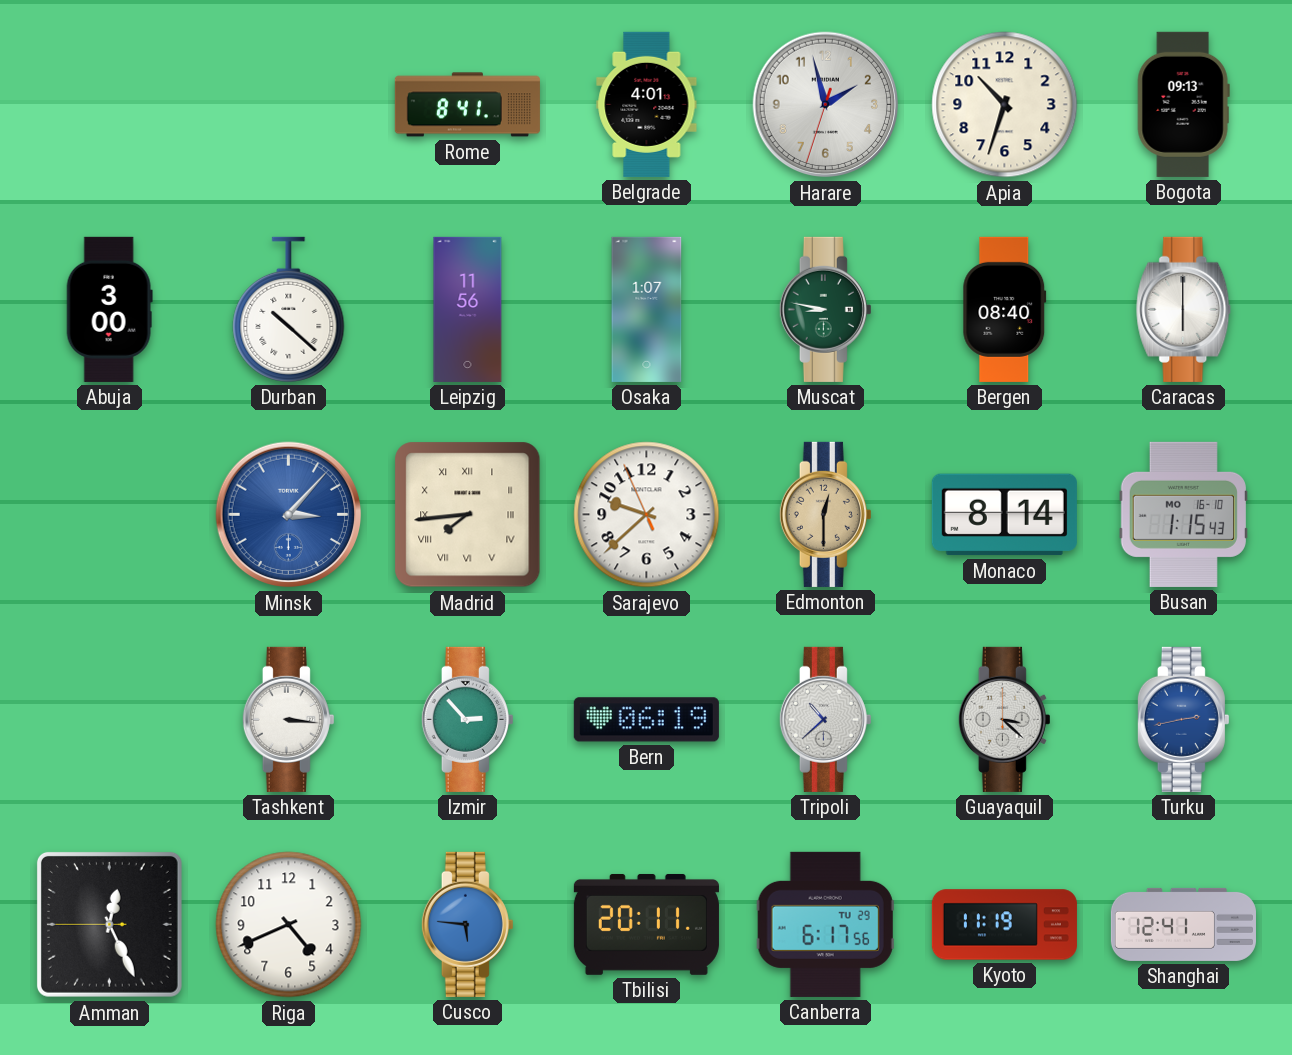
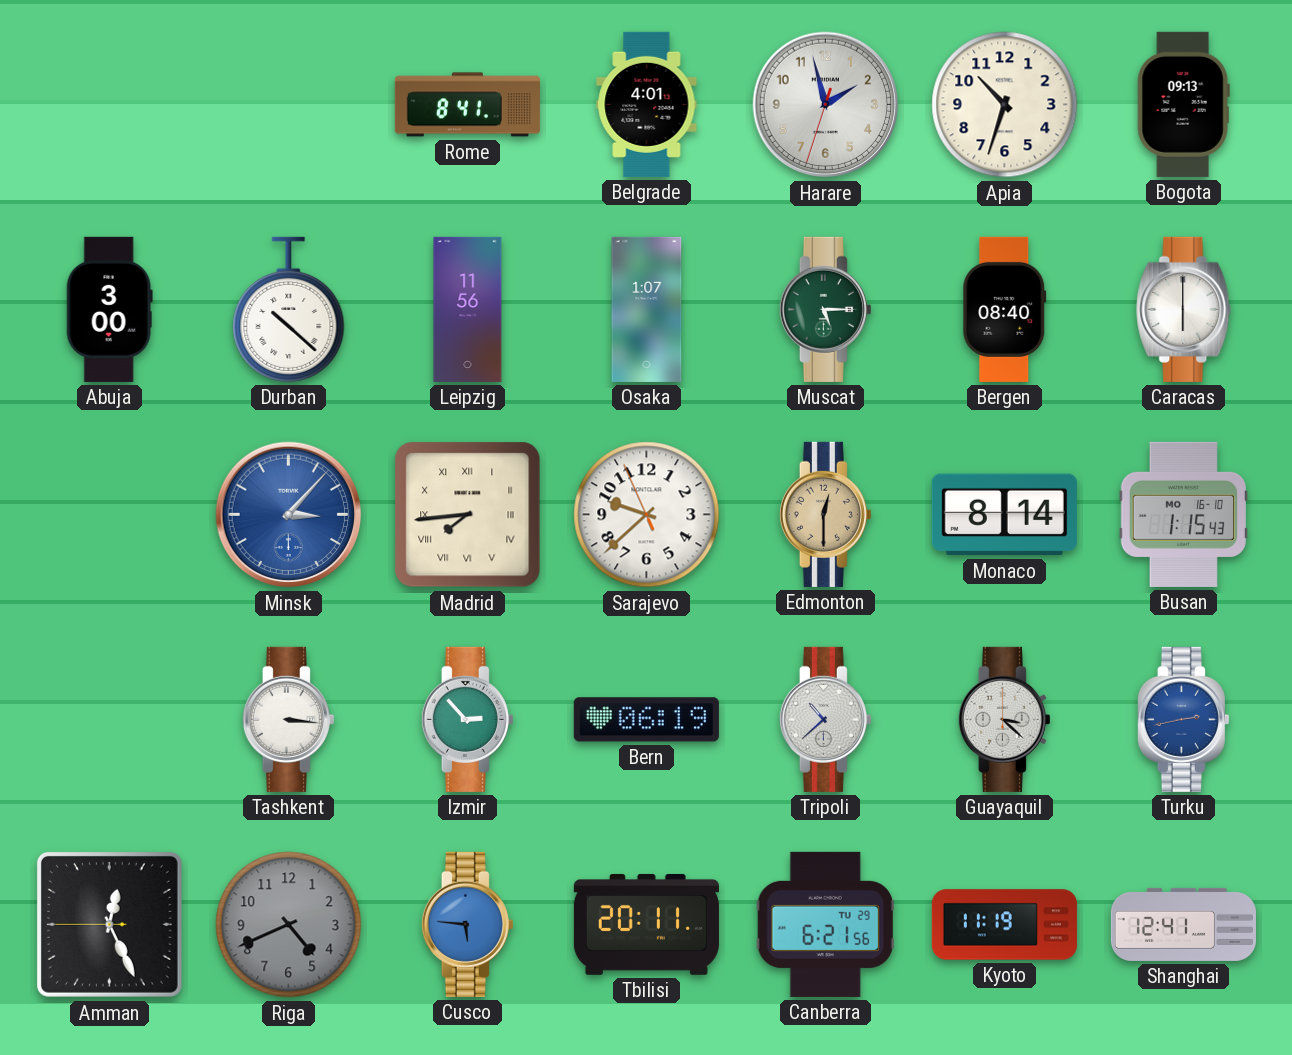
Muscat: 8:47 -> 5:15 (825, 309)
Riga dial: white -> grey (289, 925)
Canberra: 6:17 -> 6:21 (825, 924)
